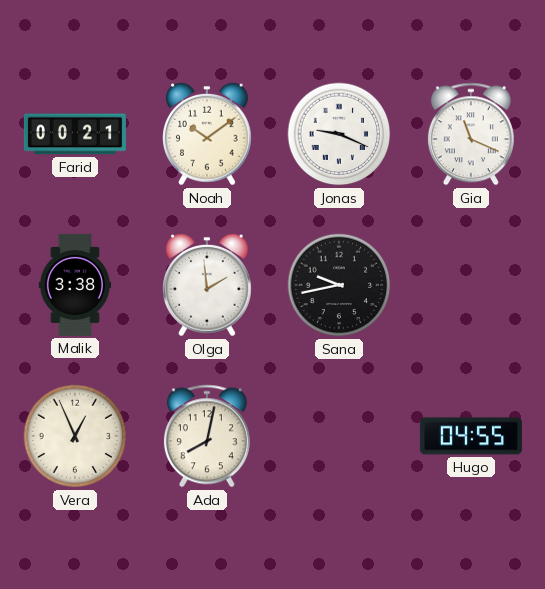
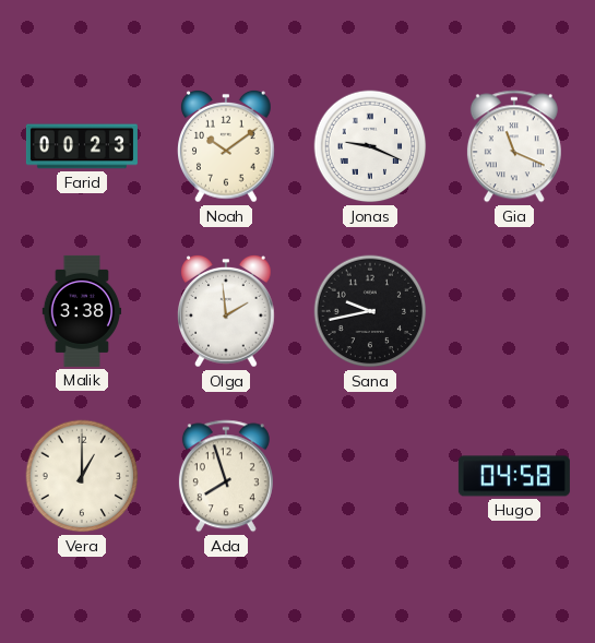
Farid: 00:21 -> 00:23 (82, 146)
Vera: 12:56 -> 1:00 (82, 476)
Ada: 8:02 -> 7:57 (226, 476)
Hugo: 04:55 -> 04:58 (514, 476)
